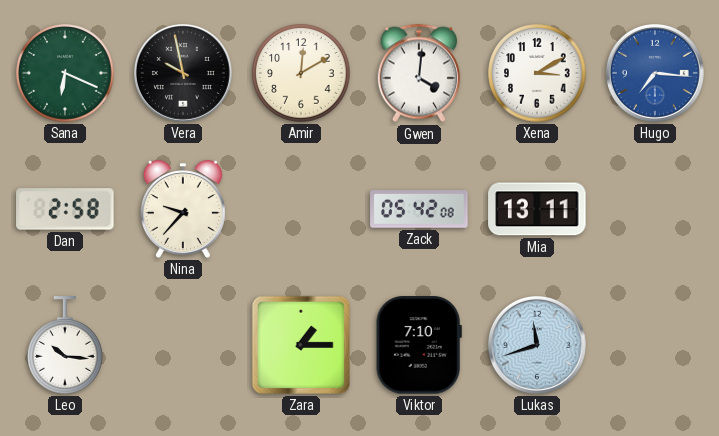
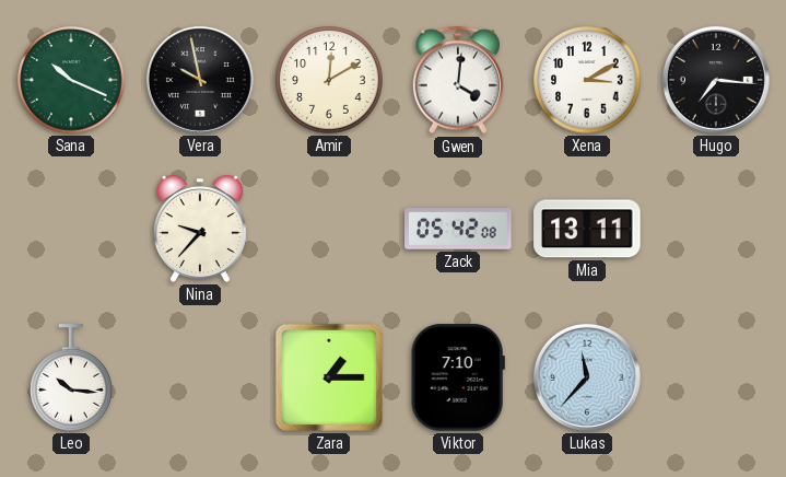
Sana: 6:19 -> 10:19 (71, 80)
Hugo dial: blue -> black (716, 80)
Dan: 2:58 -> none (65, 209)
Lukas: 11:42 -> 11:37 (587, 377)
